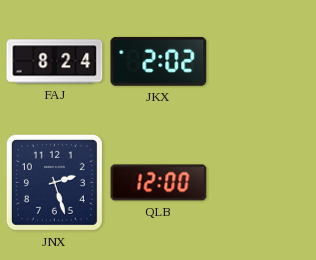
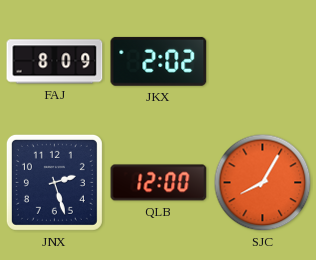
FAJ: 8:24 -> 8:09 (55, 62)
SJC: none -> 8:05 (263, 183)
